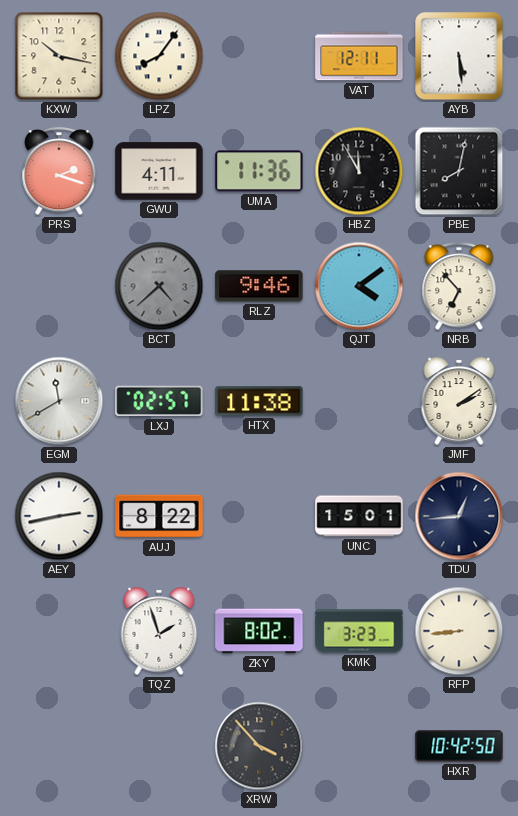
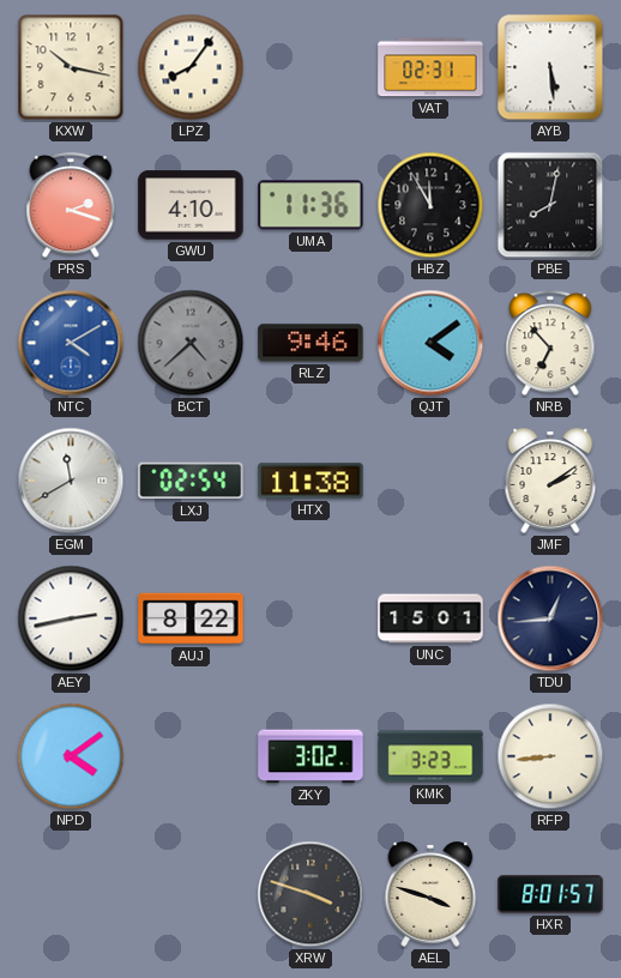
VAT: 12:11 -> 02:31 (430, 67)
GWU: 4:11 -> 4:10 (191, 205)
NTC: none -> 4:10 (71, 343)
LXJ: 02:57 -> 02:54 (191, 481)
NPD: none -> 4:09 (71, 756)
TQZ: 1:57 -> none (159, 631)
ZKY: 8:02 -> 3:02 (310, 756)
XRW: 3:53 -> 3:48 (310, 894)
AEL: none -> 3:48 (430, 894)
HXR: 10:42 -> 8:01 (550, 894)
